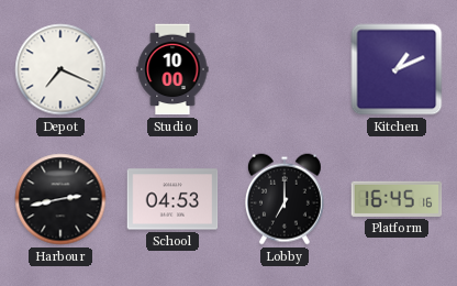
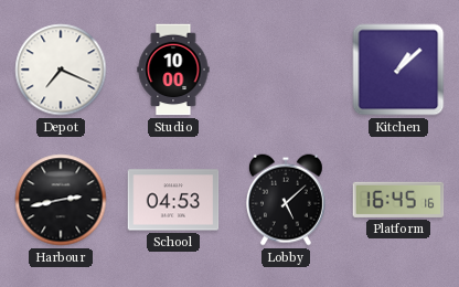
Kitchen: 1:11 -> 1:08 (398, 70)
Lobby: 7:00 -> 5:08 (286, 200)
